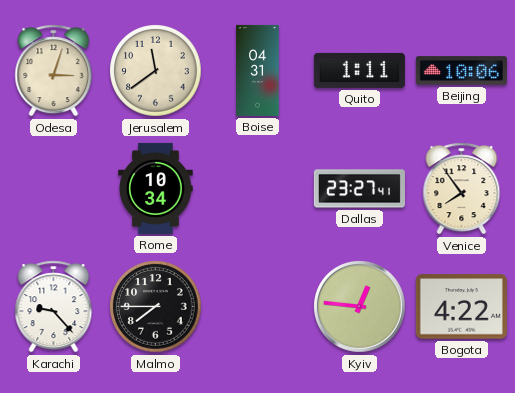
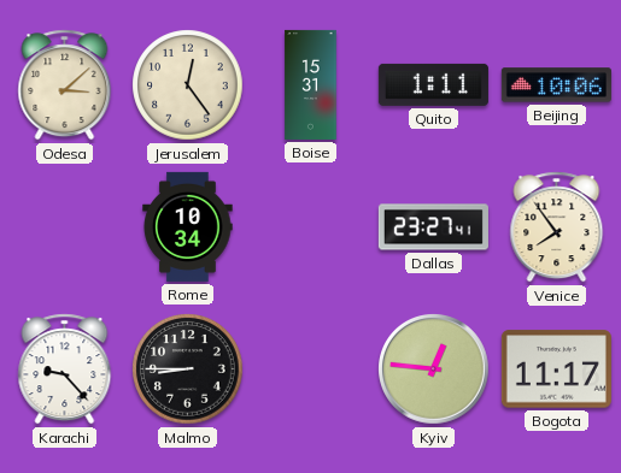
Odesa: 3:03 -> 3:08 (65, 85)
Jerusalem: 11:39 -> 12:24 (188, 85)
Boise: 04:31 -> 15:31 (311, 84)
Malmo: 7:45 -> 8:45 (188, 369)
Bogota: 4:22 -> 11:17 (556, 369)
